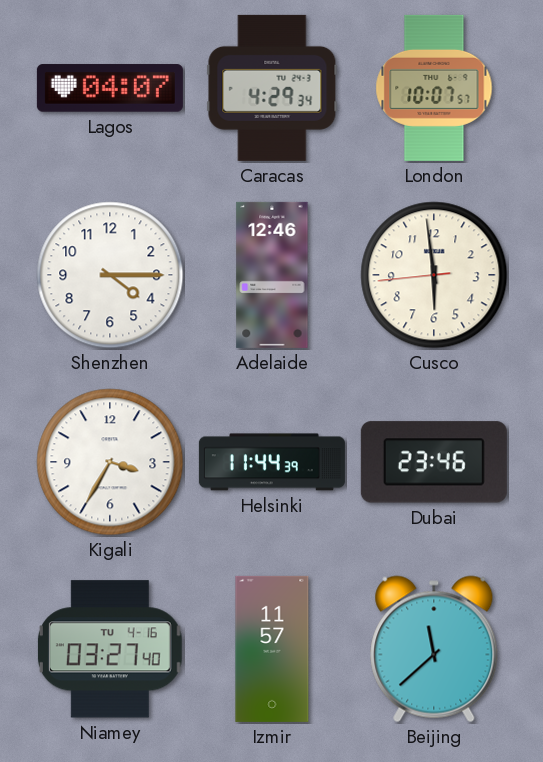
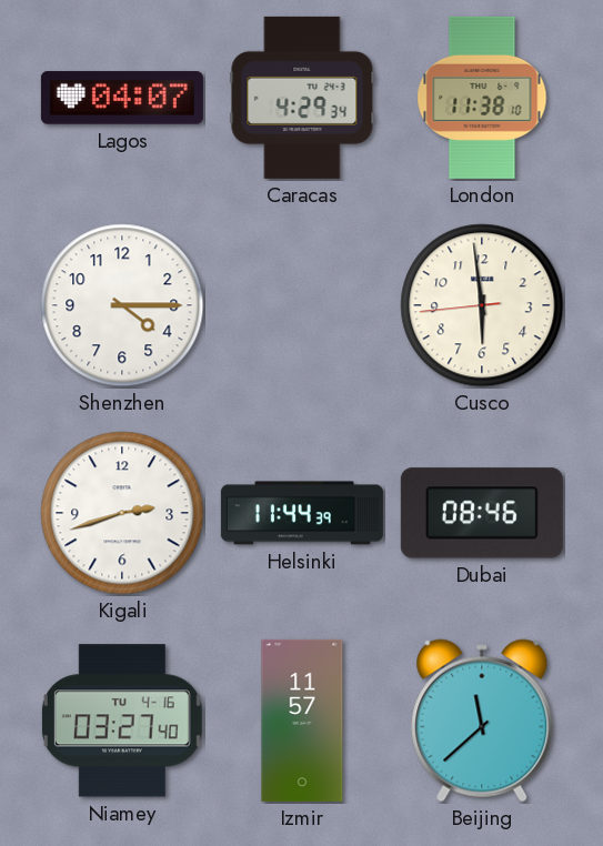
London: 10:07 -> 11:38 (482, 98)
Adelaide: 12:46 -> none (272, 275)
Kigali: 3:35 -> 2:42 (122, 513)
Dubai: 23:46 -> 08:46 (482, 513)
